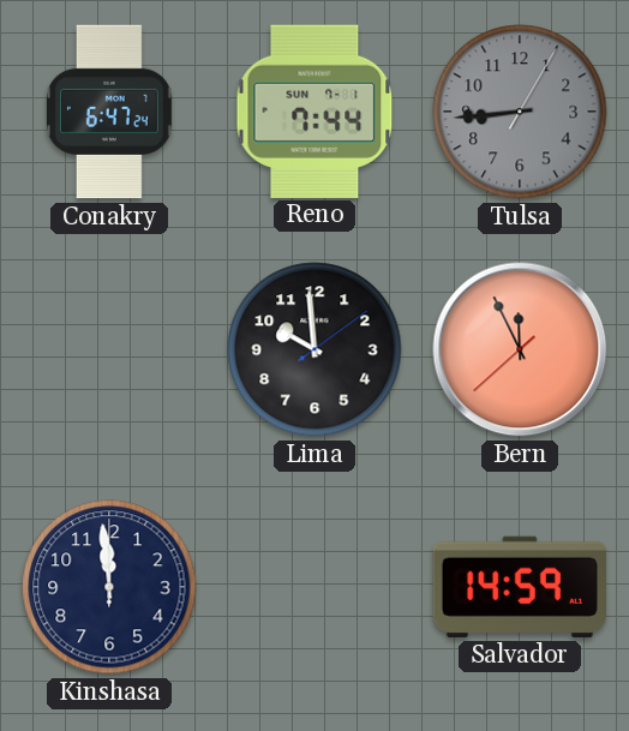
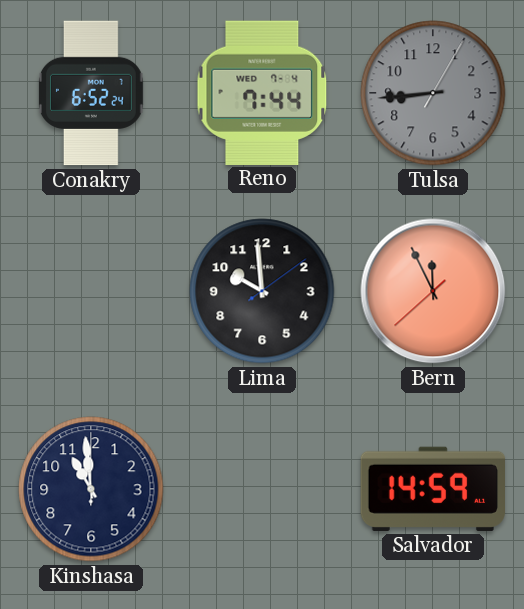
Conakry: 6:47 -> 6:52 (92, 93)
Reno date: SUN 7-1 -> WED 7-4 (262, 92)
Kinshasa: 11:59 -> 10:59 (91, 489)
